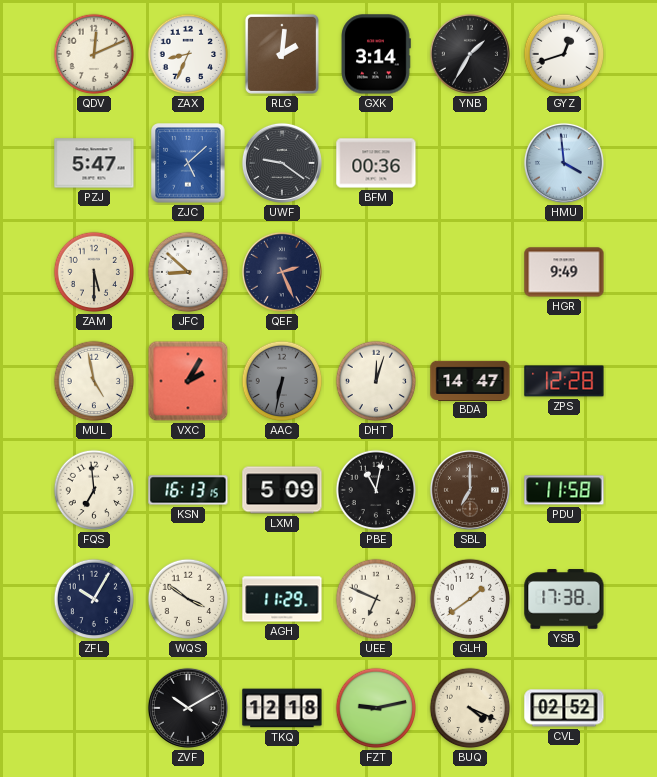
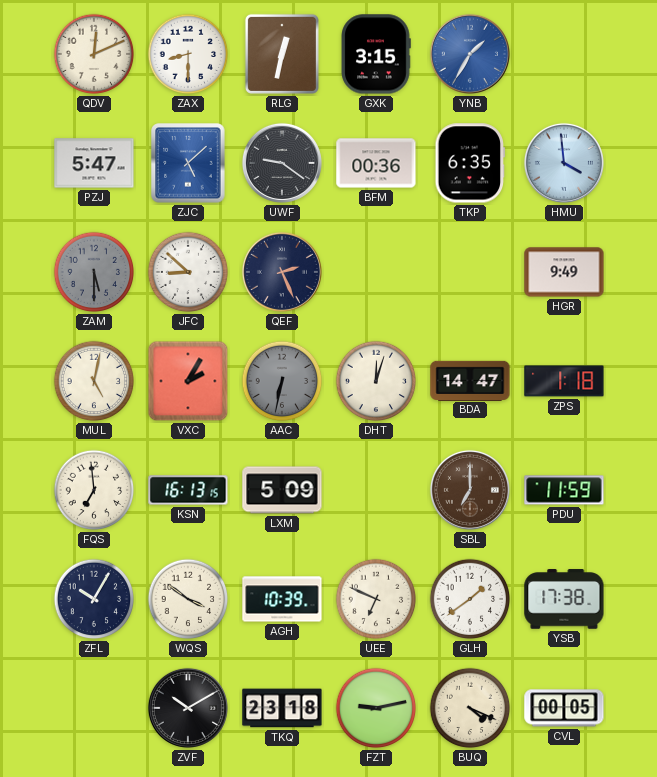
ZAX: 8:34 -> 8:30 (188, 54)
RLG: 2:01 -> 12:32 (282, 54)
GXK: 3:14 -> 3:15 (376, 54)
YNB dial: black -> blue (470, 54)
GYZ: 12:42 -> none (564, 54)
TKP: none -> 6:35 (470, 163)
ZAM dial: cream -> grey (94, 272)
MUL: 4:58 -> 5:02 (94, 381)
ZPS: 12:28 -> 1:18 (564, 381)
PBE: 11:02 -> none (376, 490)
PDU: 11:58 -> 11:59 (564, 490)
AGH: 11:29 -> 10:39 (282, 599)
TKQ: 12:18 -> 23:18 (282, 708)
CVL: 02:52 -> 00:05 (564, 708)
